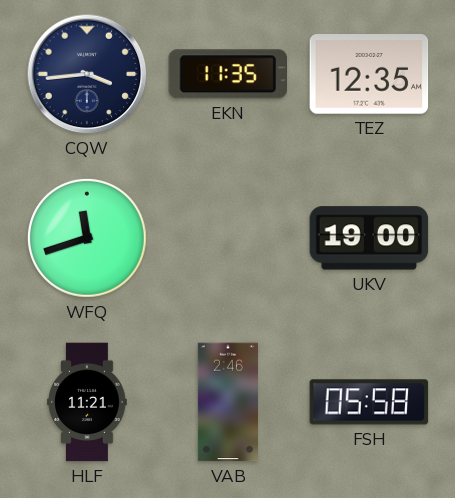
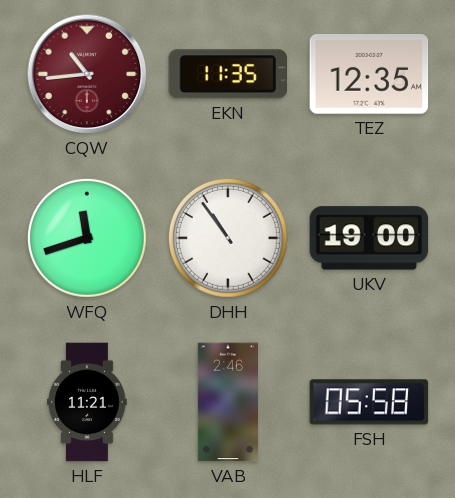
CQW: 3:44 -> 10:44 (87, 74)
CQW dial: navy -> burgundy (87, 74)
DHH: none -> 10:54 (228, 238)
